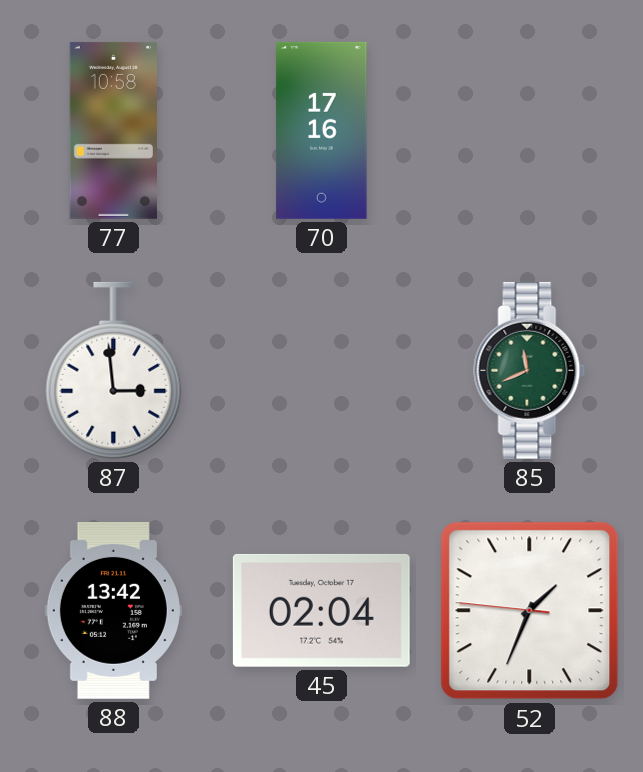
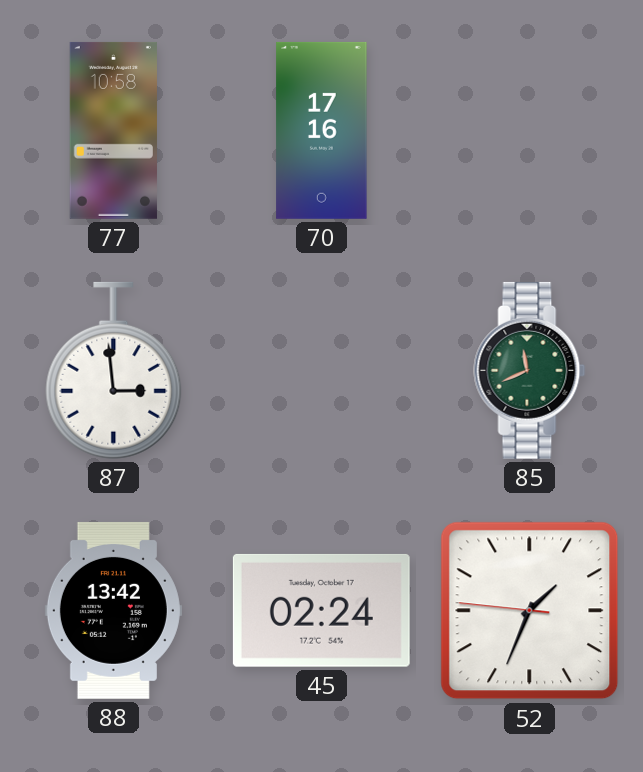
45: 02:04 -> 02:24 (321, 610)
